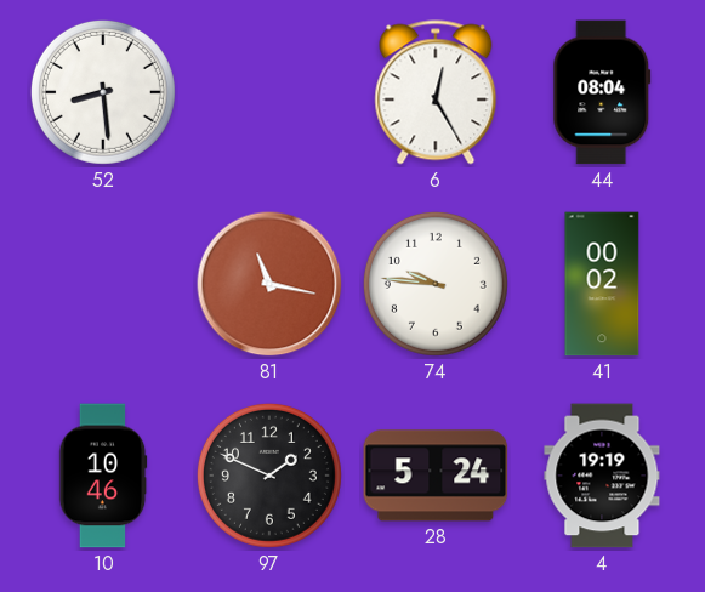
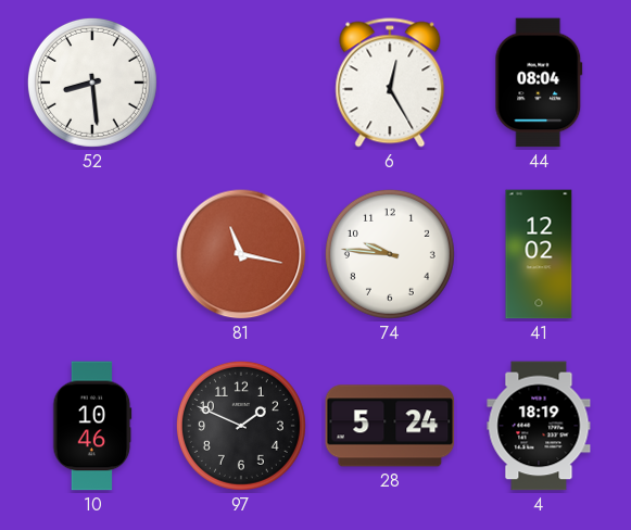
41: 00:02 -> 12:02 (539, 254)
4: 19:19 -> 18:19 (539, 426)
